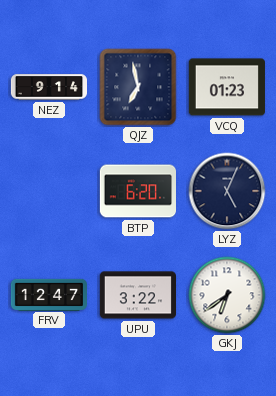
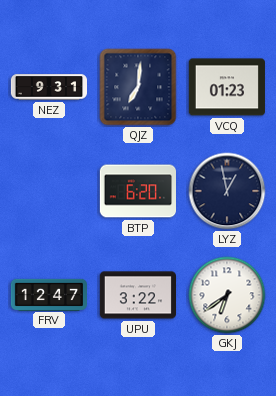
NEZ: 9:14 -> 9:31 (48, 87)
QJZ: 6:58 -> 7:01 (138, 87)
LYZ: 5:04 -> 12:58 (227, 191)
